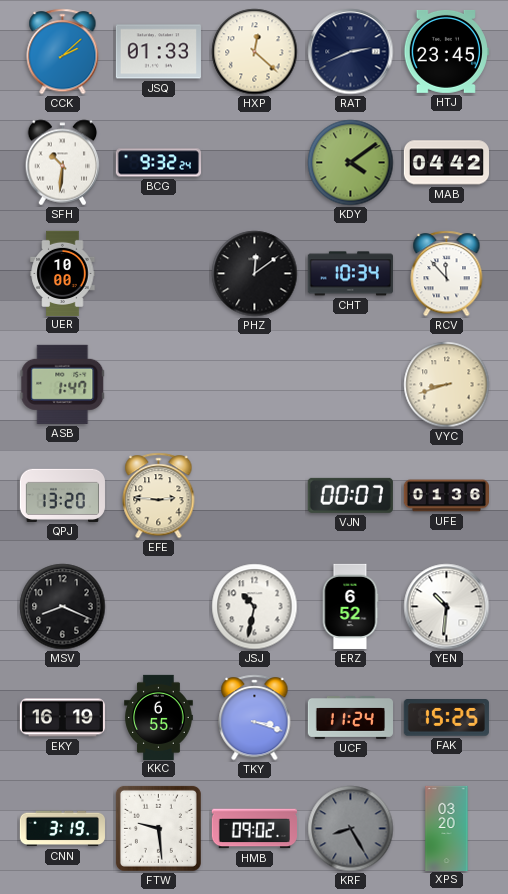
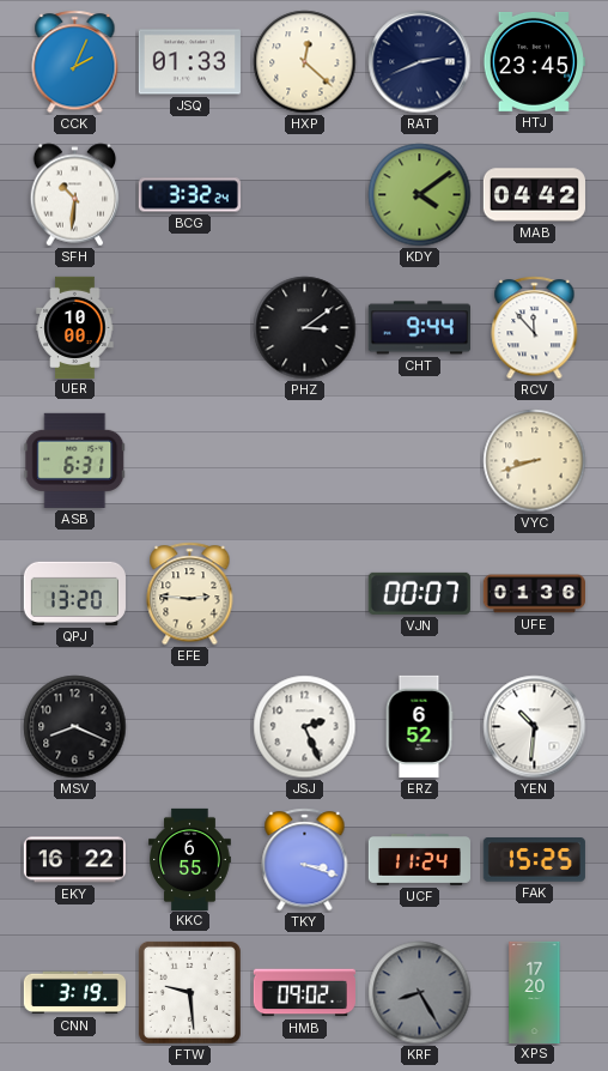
CCK: 2:08 -> 2:04 (75, 62)
BCG: 9:32 -> 3:32 (189, 195)
PHZ: 12:09 -> 3:09 (305, 328)
CHT: 10:34 -> 9:44 (419, 328)
ASB: 1:47 -> 6:31 (75, 460)
JSJ: 10:32 -> 2:26 (305, 727)
EKY: 16:19 -> 16:22 (74, 860)
XPS: 03:20 -> 17:20 (535, 992)
